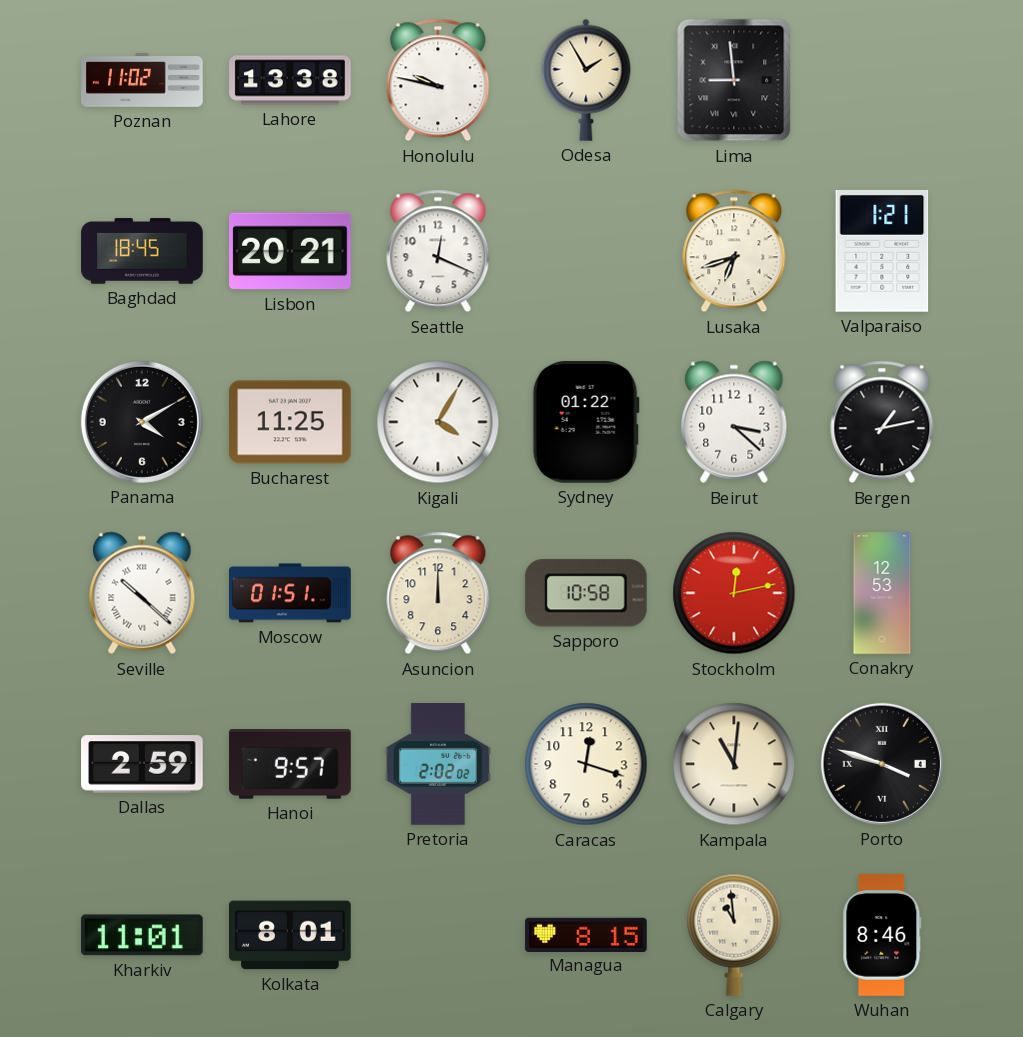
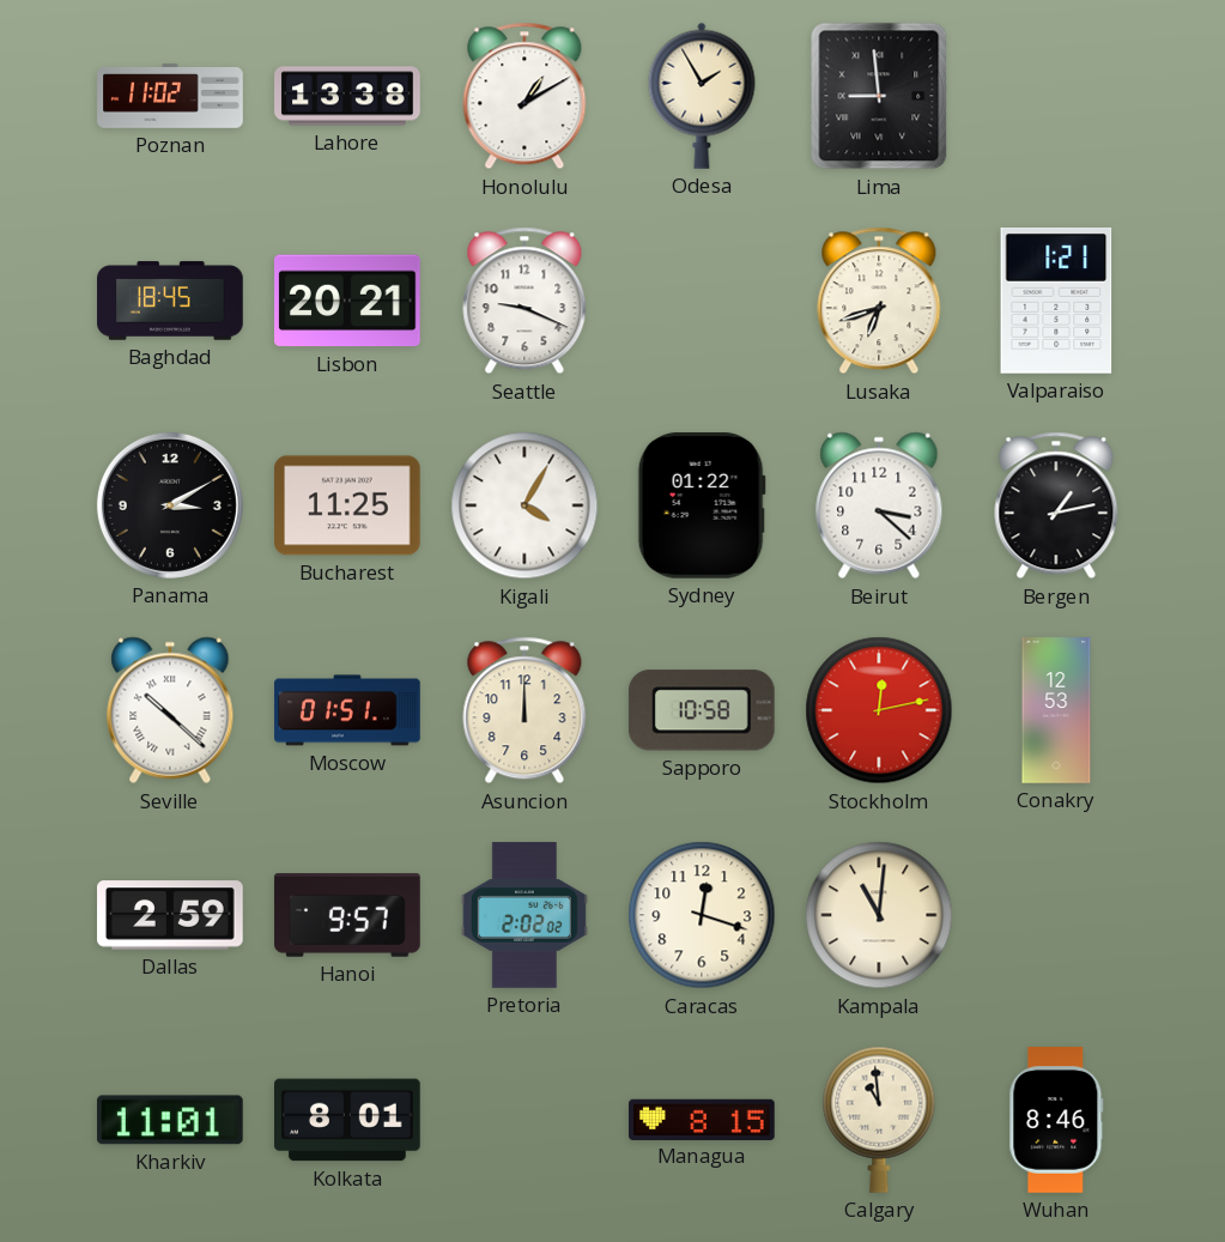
Honolulu: 9:47 -> 1:10 (524, 96)
Seattle: 12:19 -> 9:19 (524, 301)
Panama: 4:10 -> 3:10 (170, 505)
Porto: 3:48 -> none (882, 764)
